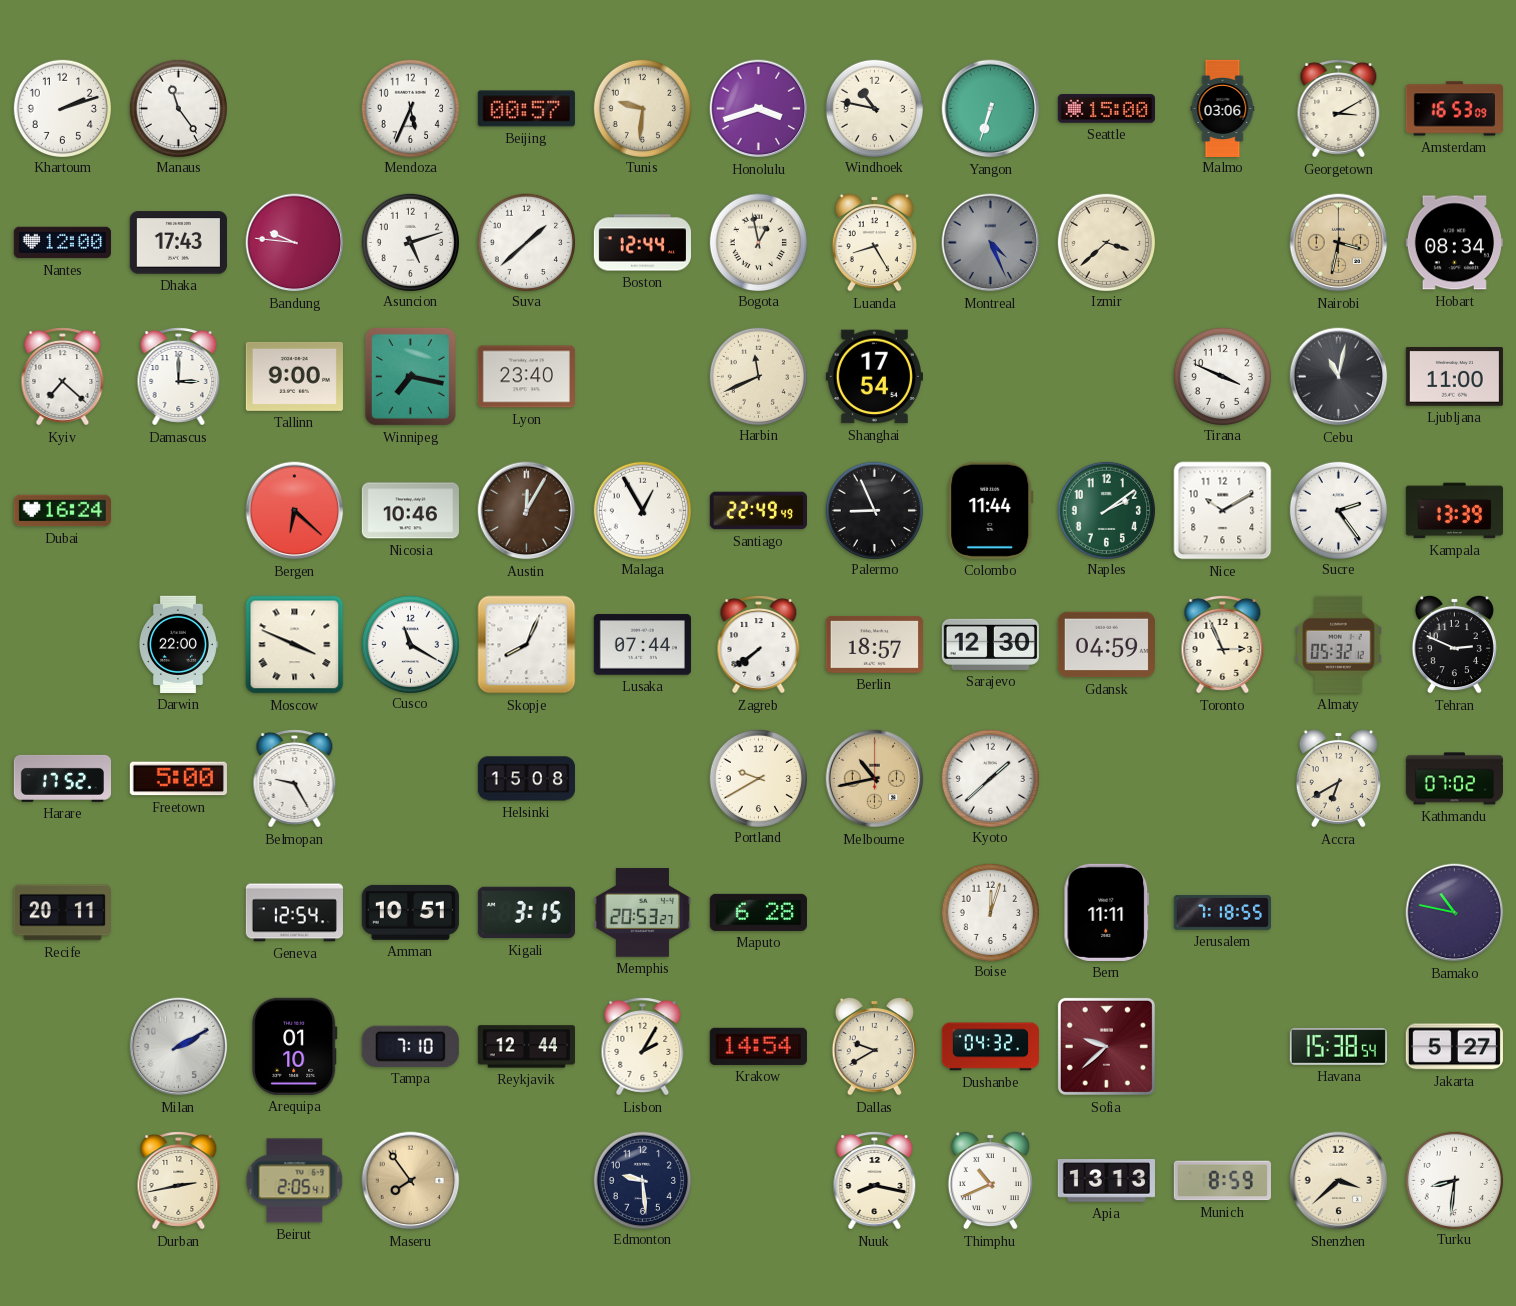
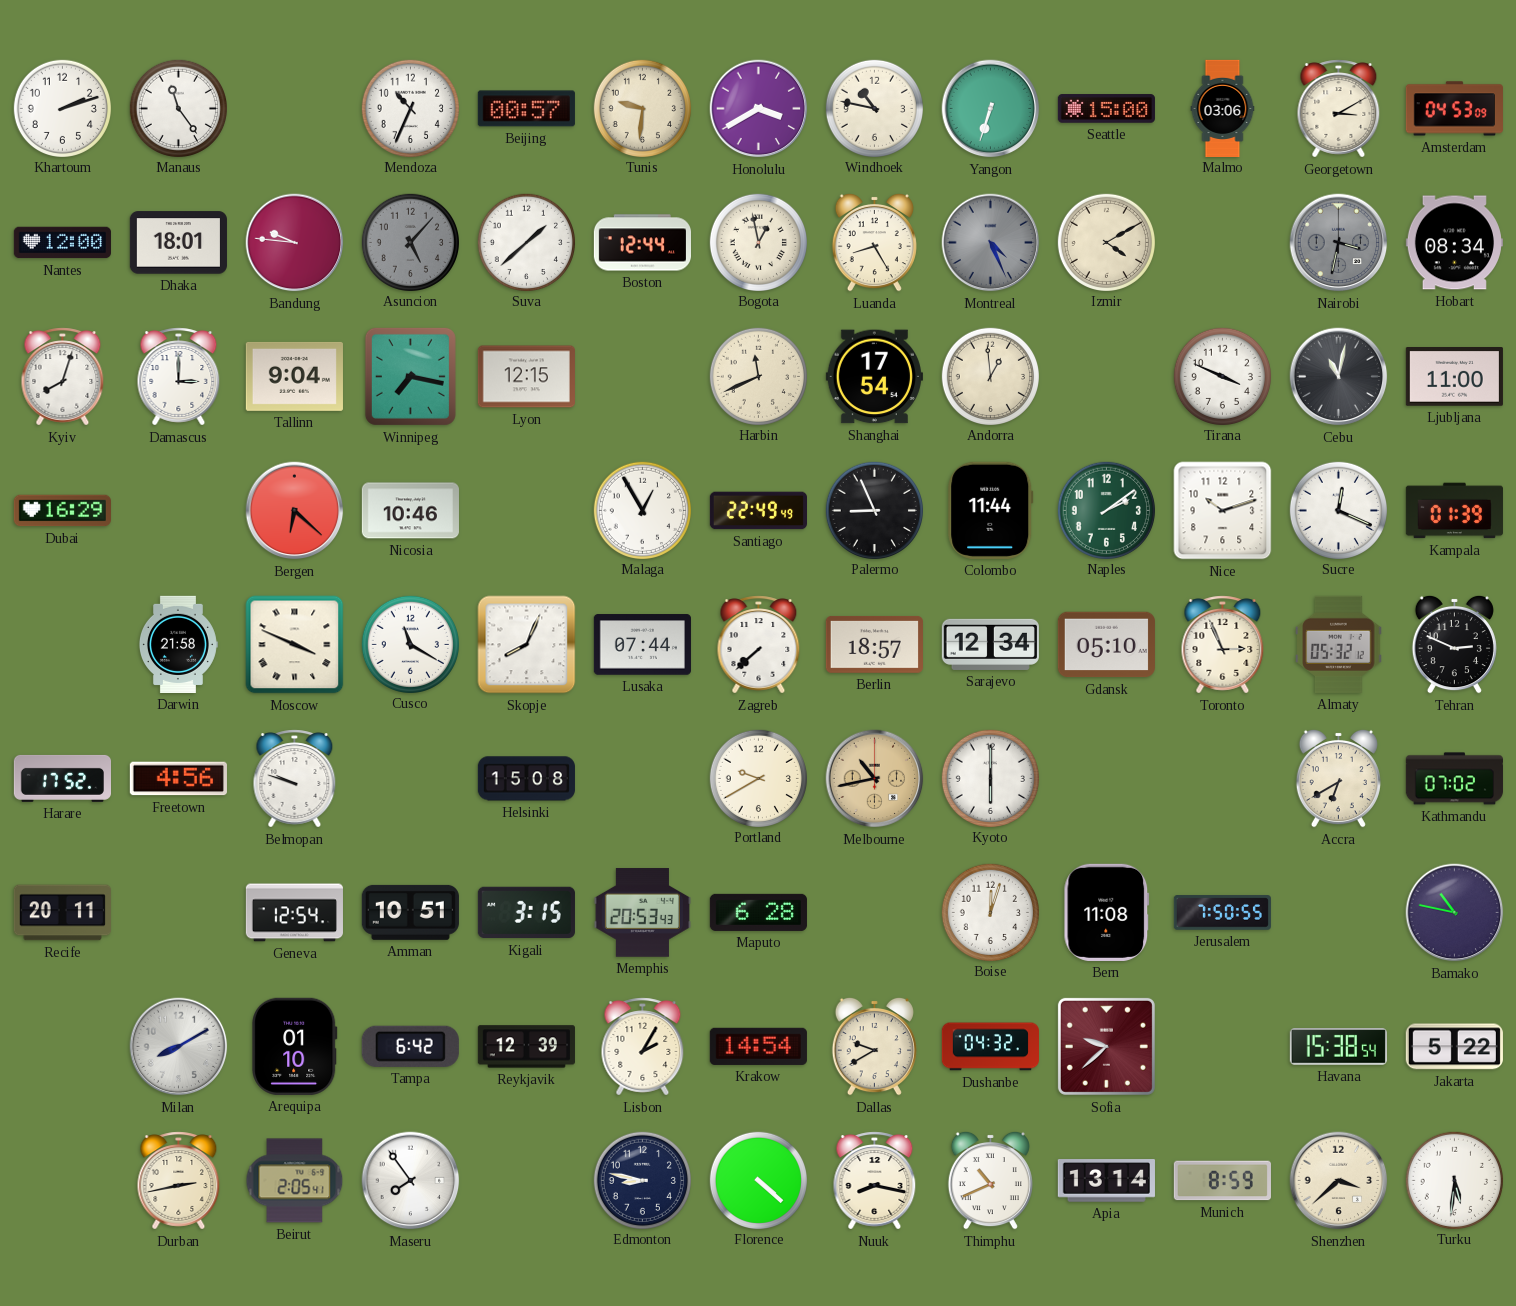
Mendoza: 5:34 -> 10:34 (410, 108)
Honolulu: 3:42 -> 3:40 (759, 109)
Amsterdam: 16:53 -> 04:53 (1454, 109)
Dhaka: 17:43 -> 18:01 (178, 243)
Asuncion: 5:12 -> 5:07 (410, 242)
Asuncion dial: white -> grey (410, 242)
Izmir: 3:38 -> 4:10 (1106, 242)
Nairobi dial: champagne -> grey (1339, 243)
Kyiv: 7:22 -> 8:03 (63, 377)
Tallinn: 9:00 -> 9:04 (294, 376)
Lyon: 23:40 -> 12:15 (526, 377)
Andorra: none -> 12:59 (990, 376)
Dubai: 16:24 -> 16:29 (62, 511)
Austin: 12:05 -> none (527, 511)
Nice: 10:10 -> 10:12 (1223, 511)
Sucre: 2:24 -> 12:19 (1338, 510)
Kampala: 13:39 -> 01:39 (1454, 511)
Darwin: 22:00 -> 21:58 (178, 644)
Zagreb: 7:39 -> 7:38 (759, 645)
Sarajevo: 12:30 -> 12:34 (990, 644)
Gdansk: 04:59 -> 05:10 (1106, 645)
Freetown: 5:00 -> 4:56 (178, 779)
Belmopan: 9:25 -> 9:48 (295, 779)
Kyoto: 1:38 -> 6:00 (990, 778)
Memphis: 20:53:27 -> 20:53:43 (642, 913)
Bern: 11:11 -> 11:08 (1107, 912)
Jerusalem: 7:18 -> 7:50 (1222, 913)
Milan: 2:10 -> 8:10 (179, 1047)
Tampa: 7:10 -> 6:42 (410, 1046)
Reykjavik: 12:44 -> 12:39 (526, 1047)
Jakarta: 5:27 -> 5:22 (1454, 1047)
Maseru dial: champagne -> white (411, 1181)
Edmonton: 9:29 -> 8:47 (642, 1180)
Florence: none -> 4:22 (758, 1180)
Apia: 13:13 -> 13:14 (1106, 1181)
Turku: 8:31 -> 5:31 (1454, 1180)
